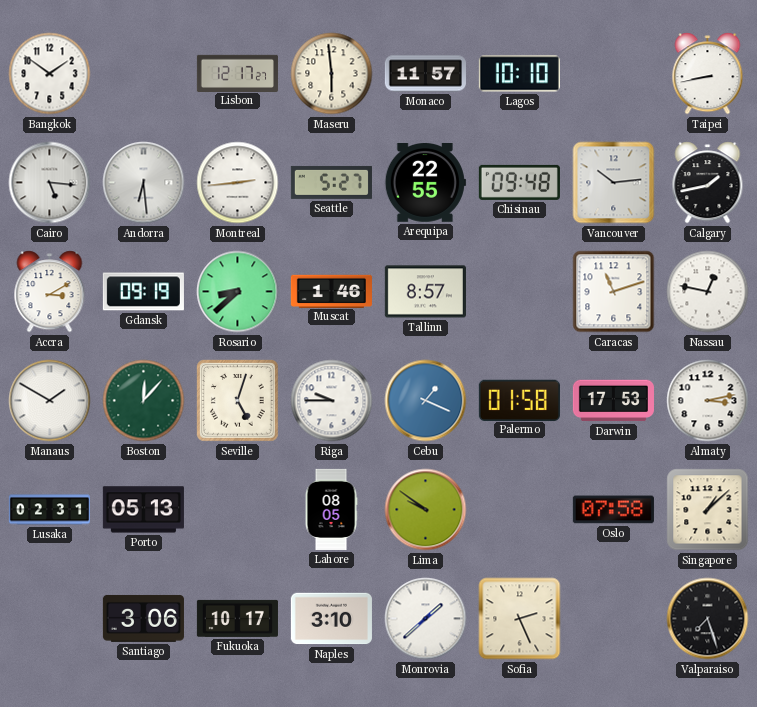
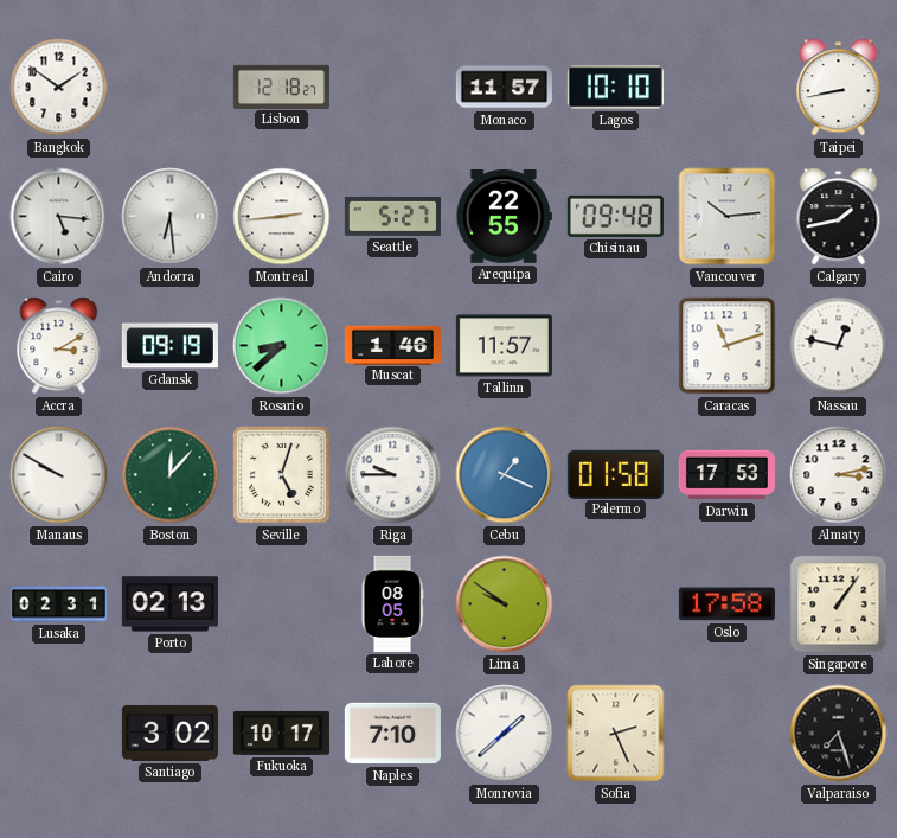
Lisbon: 12:17 -> 12:18 (281, 87)
Maseru: 5:59 -> none (332, 74)
Tallinn: 8:57 -> 11:57 (504, 346)
Manaus: 1:50 -> 9:50 (59, 475)
Porto: 05:13 -> 02:13 (169, 604)
Oslo: 07:58 -> 17:58 (726, 604)
Singapore: 1:08 -> 1:06 (839, 604)
Santiago: 3:06 -> 3:02 (169, 734)
Naples: 3:10 -> 7:10 (392, 734)
